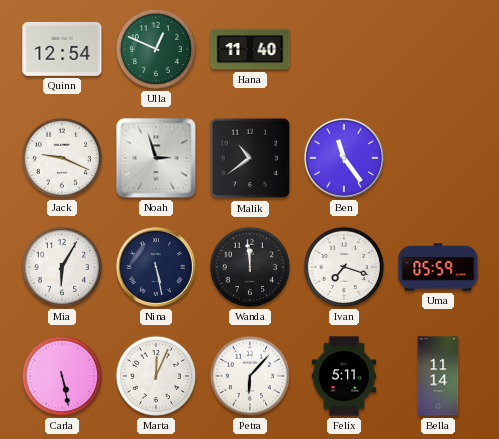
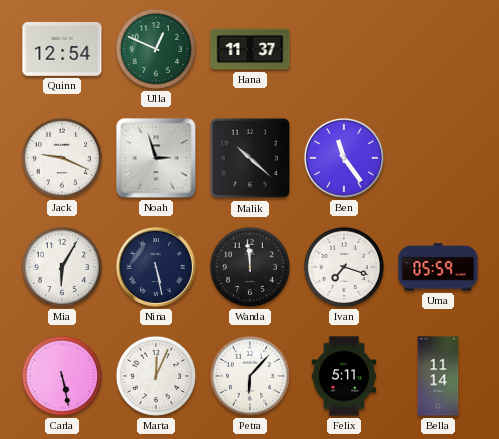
Hana: 11:40 -> 11:37 (250, 49)
Malik: 10:39 -> 10:22 (250, 158)
